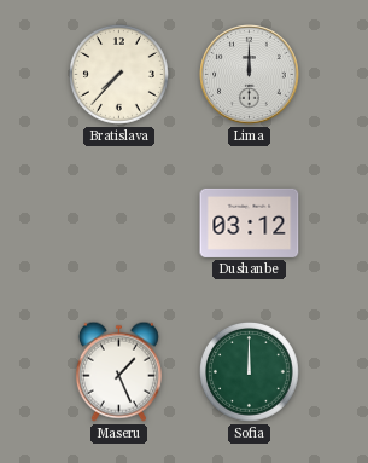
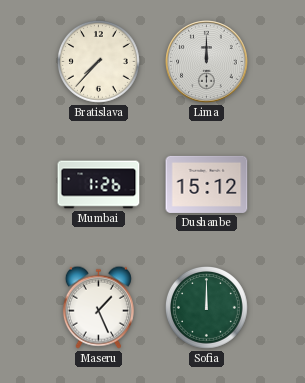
Mumbai: none -> 1:26 (99, 185)
Dushanbe: 03:12 -> 15:12 (207, 184)
